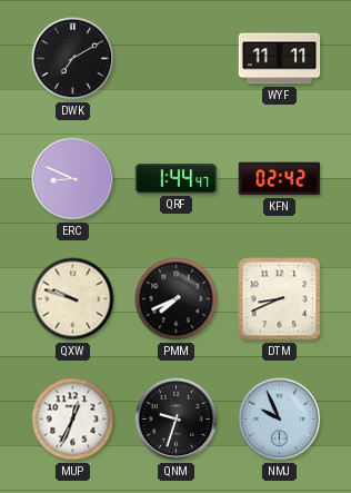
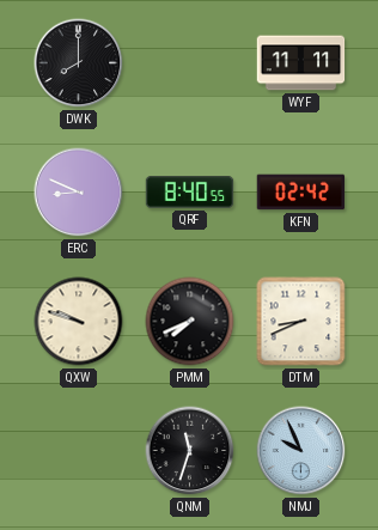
DWK: 7:10 -> 8:00 (79, 63)
QRF: 1:44 -> 8:40 (190, 193)
MUP: 12:34 -> none (73, 420)
QNM: 9:33 -> 11:33 (190, 451)
